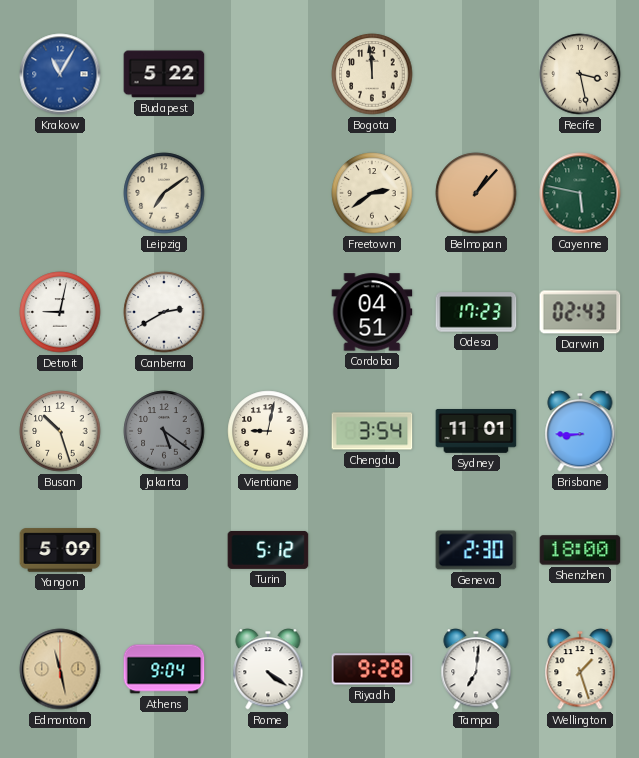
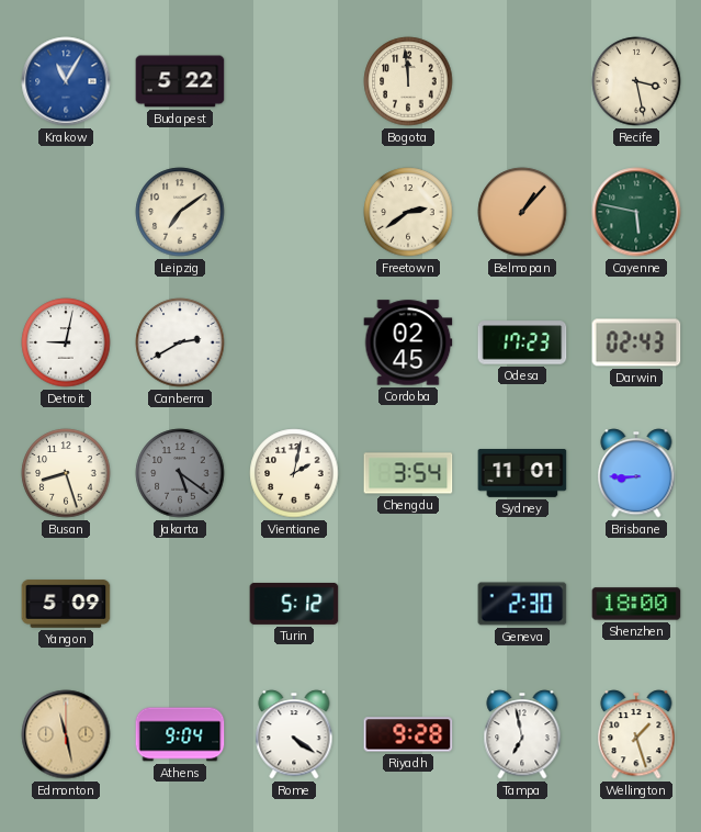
Cordoba: 04:51 -> 02:45 (408, 342)
Busan: 10:27 -> 8:27 (66, 473)
Vientiane: 9:02 -> 2:02 (294, 473)
Tampa: 7:01 -> 6:58 (522, 734)
